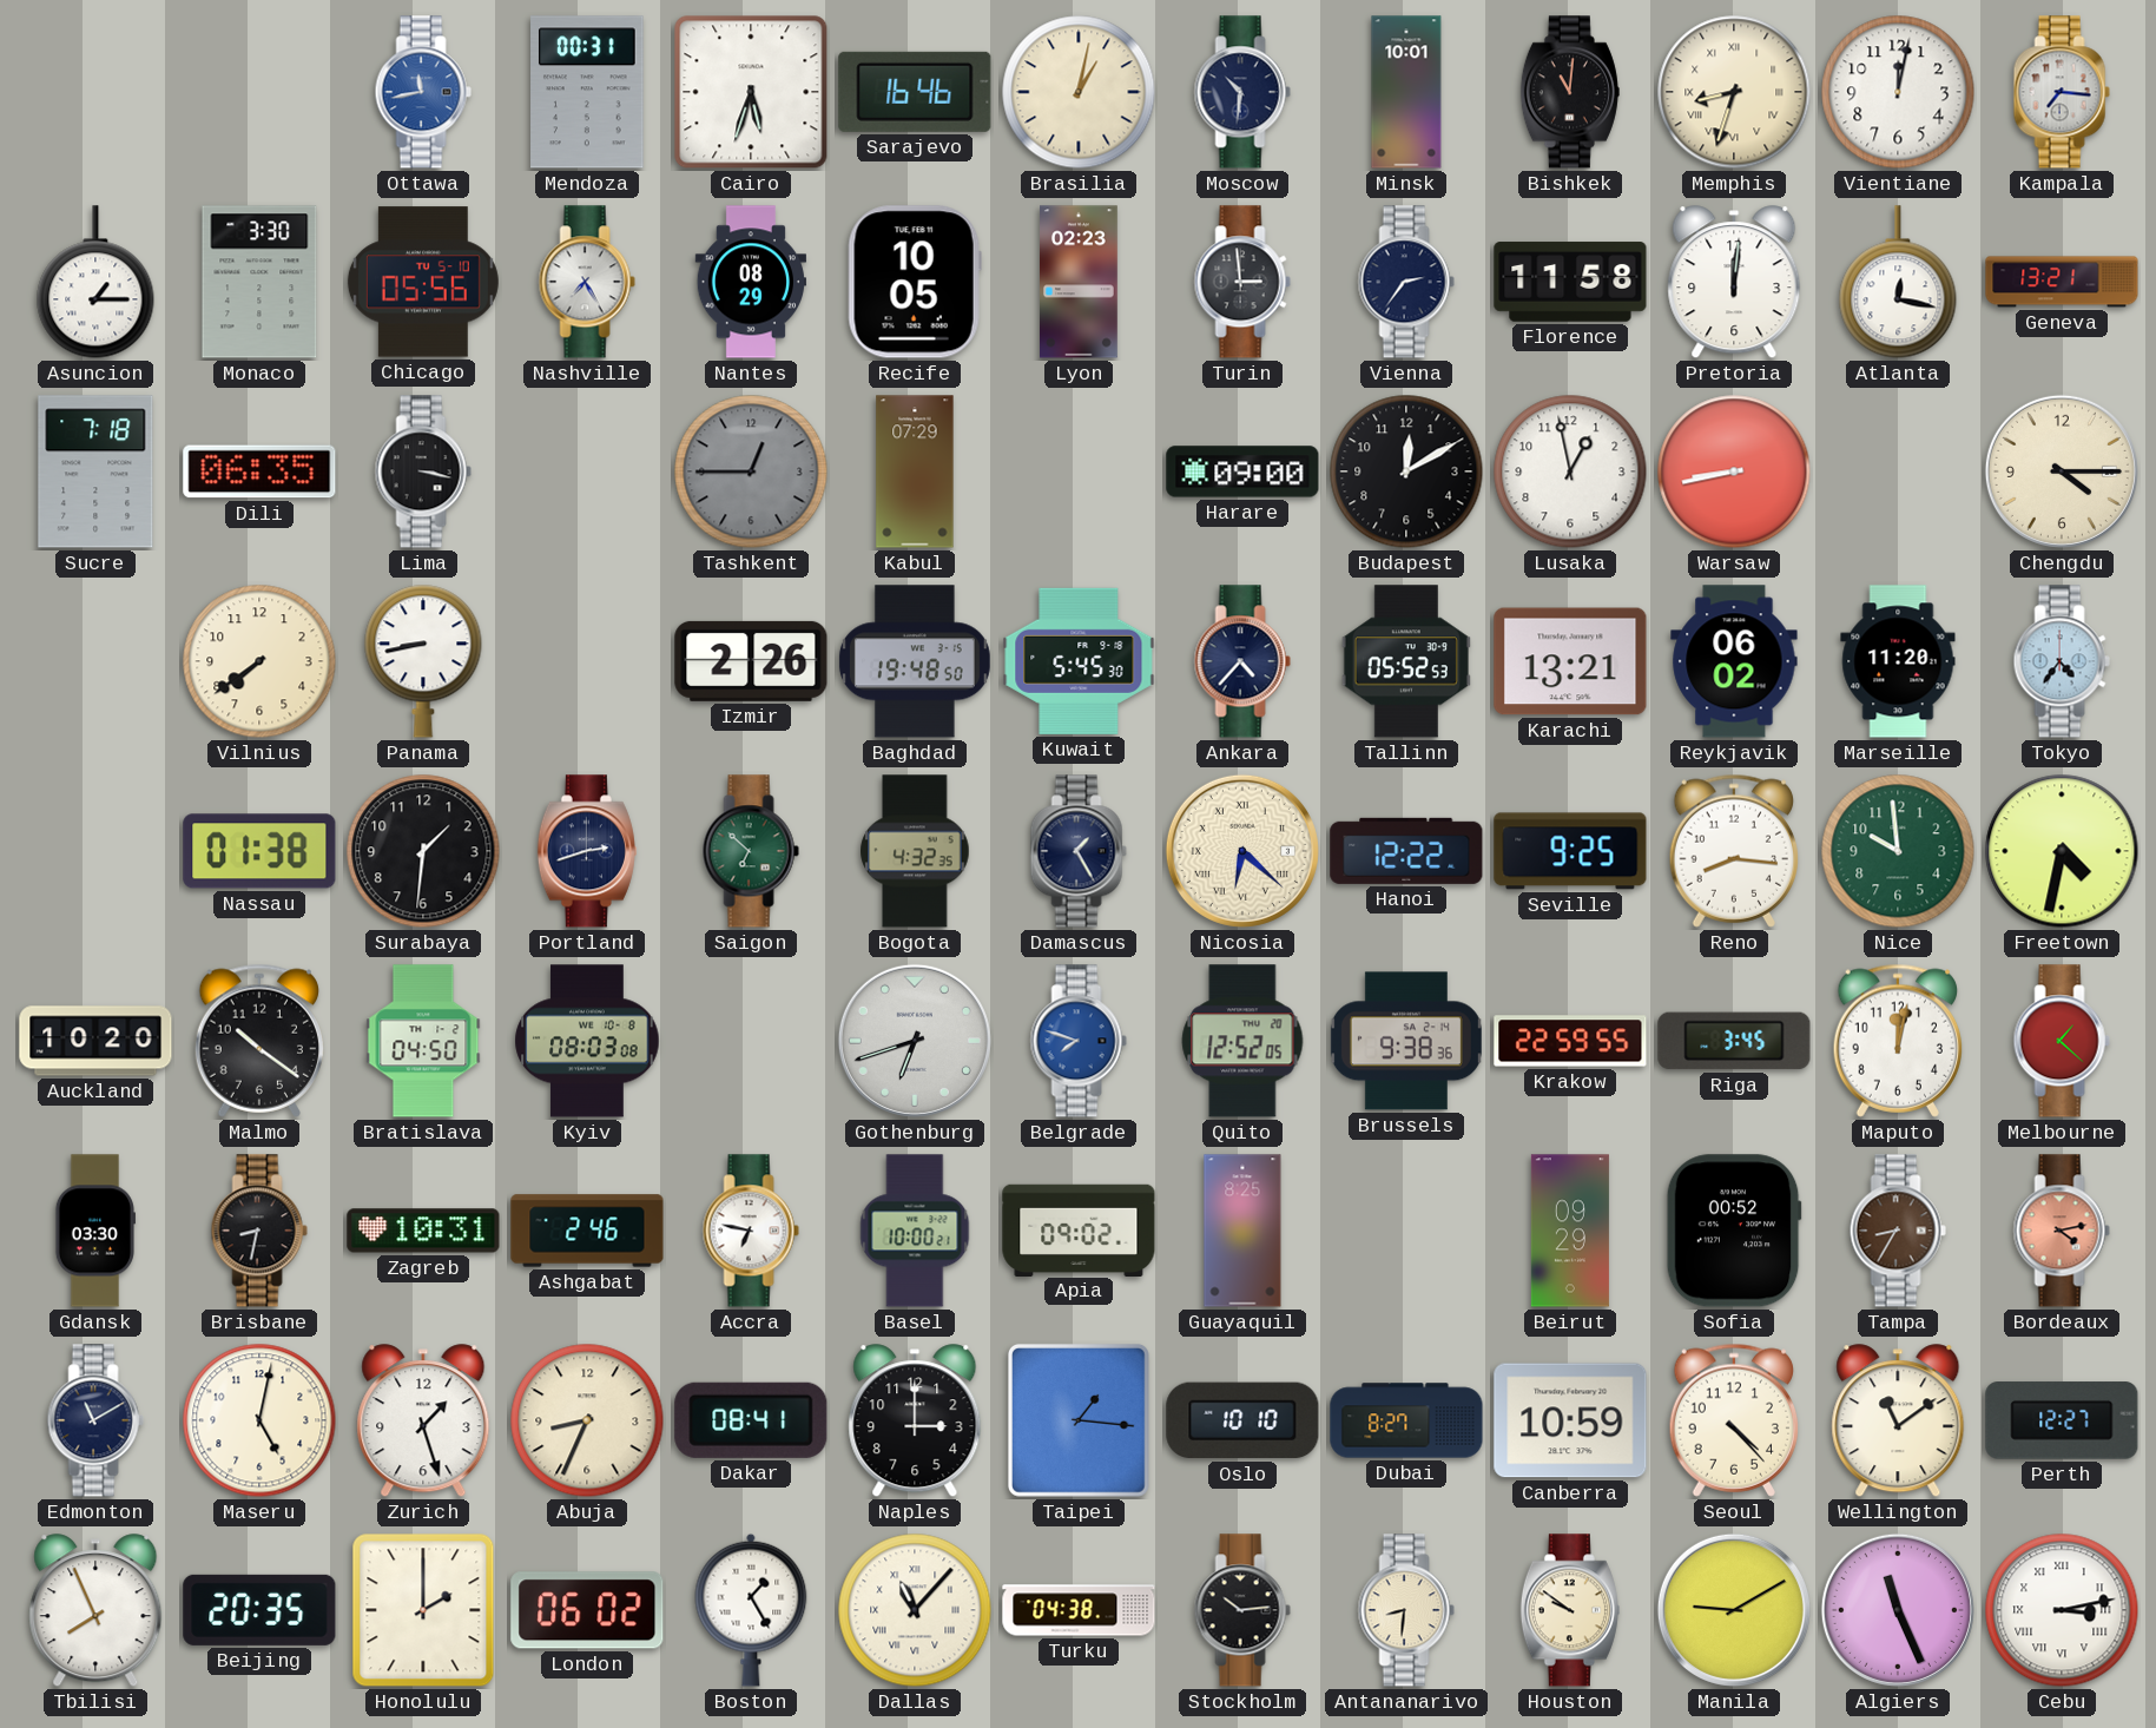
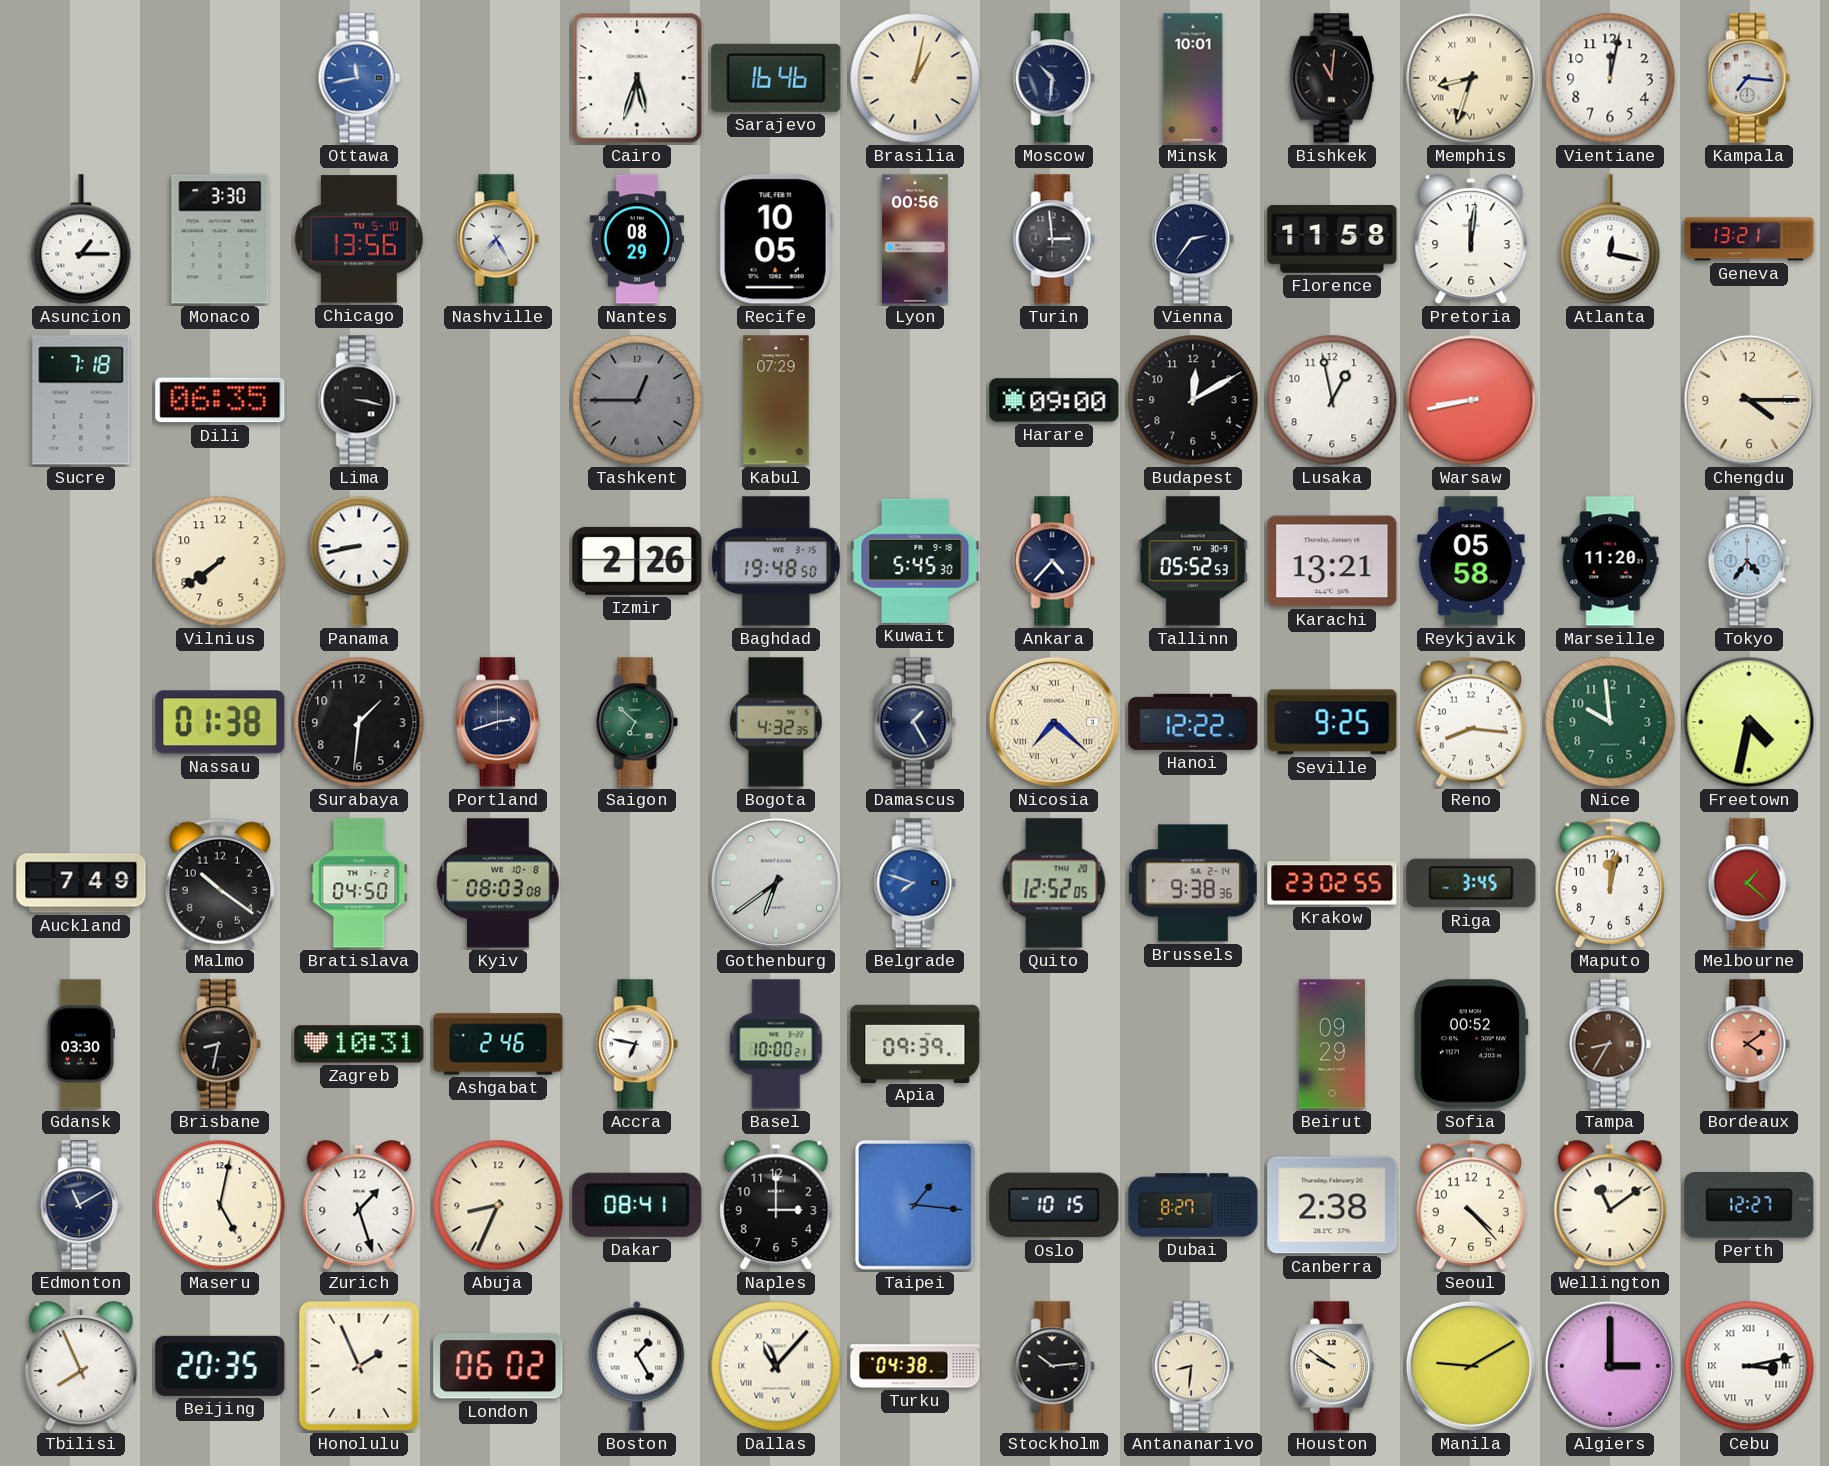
Mendoza: 00:31 -> none (587, 92)
Chicago: 05:56 -> 13:56 (359, 239)
Lyon: 02:23 -> 00:56 (916, 239)
Reykjavik: 06:02 -> 05:58 (1471, 561)
Nicosia: 6:22 -> 7:22 (1054, 722)
Auckland: 10:20 -> 7:49 (81, 883)
Gothenburg: 6:42 -> 6:39 (776, 883)
Krakow: 22:59 -> 23:02 (1332, 883)
Apia: 09:02 -> 09:39 (915, 1043)
Guayaquil: 8:25 -> none (1242, 1231)
Bordeaux: 4:13 -> 4:09 (1749, 1044)
Oslo: 10:10 -> 10:15 (1054, 1205)
Canberra: 10:59 -> 2:38 (1332, 1205)
Honolulu: 2:00 -> 1:56 (359, 1366)
Algiers: 11:26 -> 3:00 (1610, 1366)
